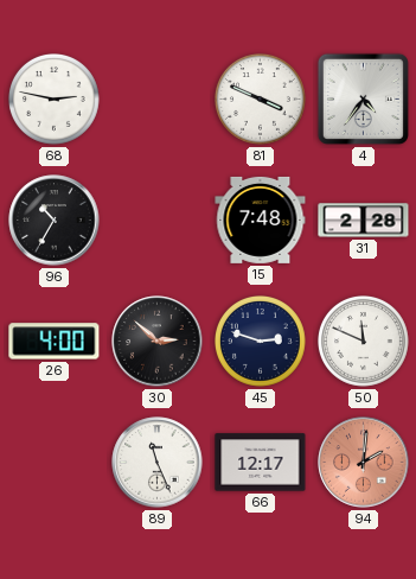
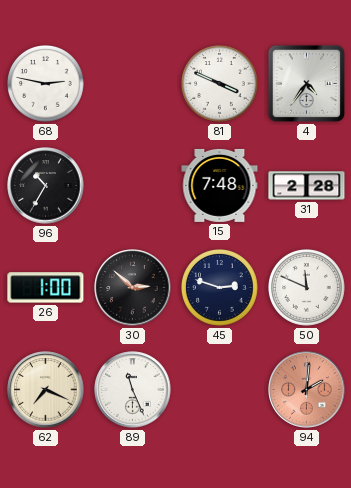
26: 4:00 -> 1:00 (46, 288)
62: none -> 7:19 (46, 390)
66: 12:17 -> none (261, 463)
